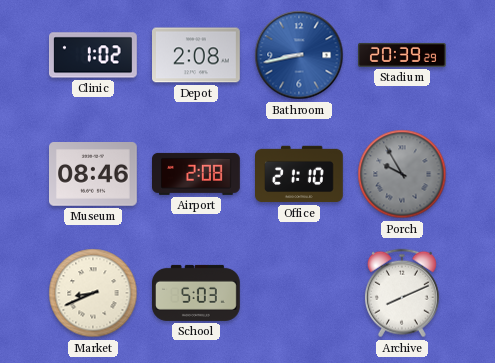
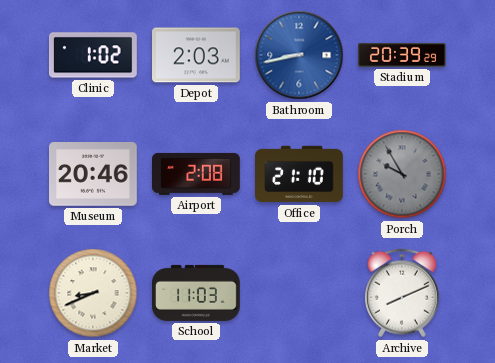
Depot: 2:08 -> 2:03 (197, 55)
Museum: 08:46 -> 20:46 (94, 175)
School: 5:03 -> 11:03 (197, 293)
